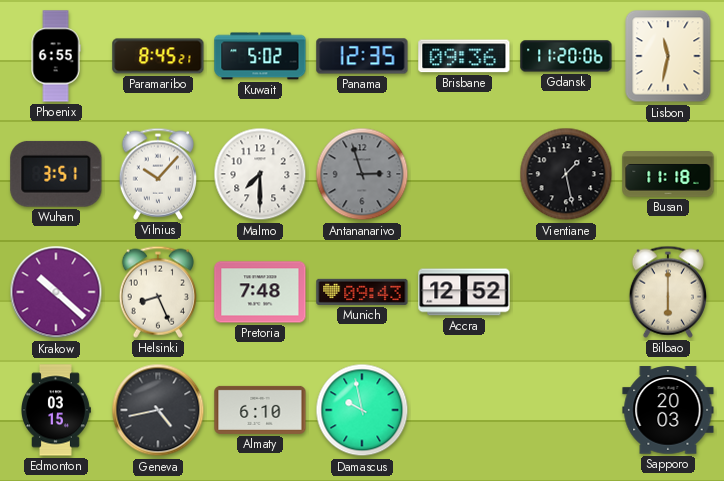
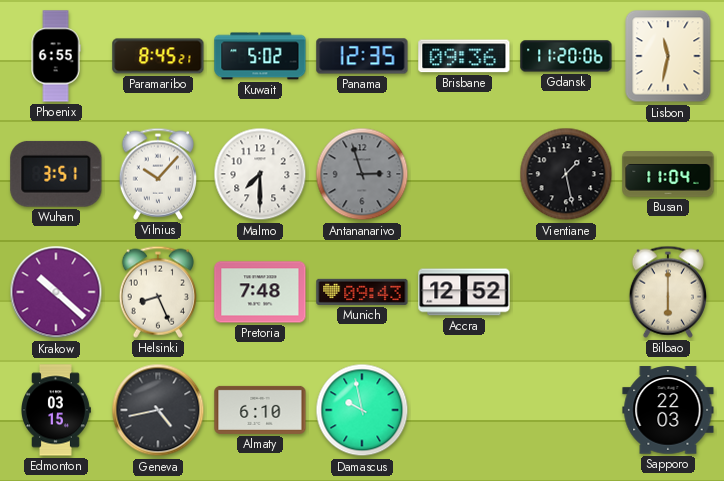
Busan: 11:18 -> 11:04 (668, 175)
Sapporo: 20:03 -> 22:03 (668, 410)
